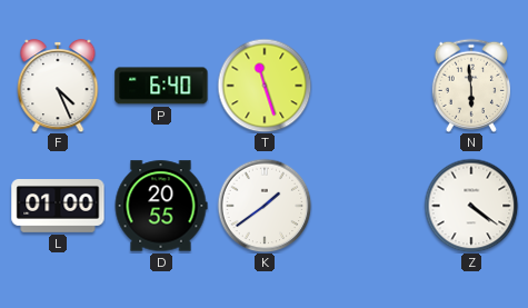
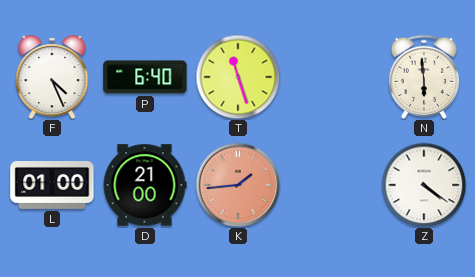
D: 20:55 -> 21:00 (145, 185)
K: 1:39 -> 1:44 (238, 185)
K dial: white -> salmon (238, 185)
